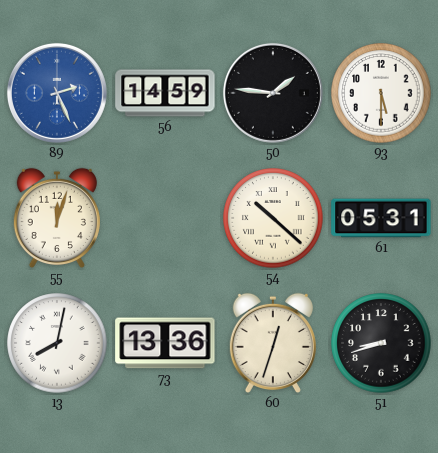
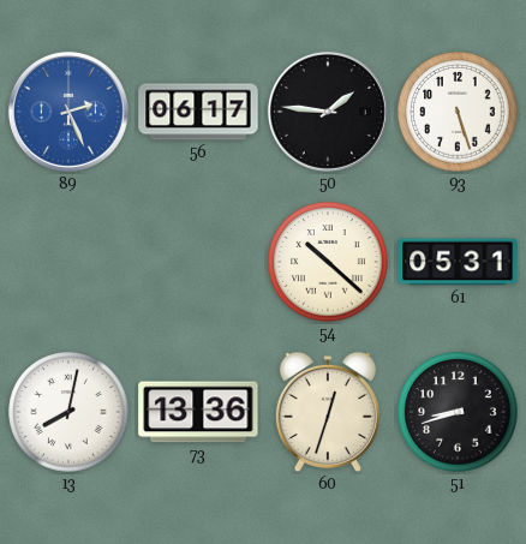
56: 14:59 -> 06:17 (198, 112)
93: 5:30 -> 5:27 (458, 112)
55: 12:03 -> none (57, 218)
